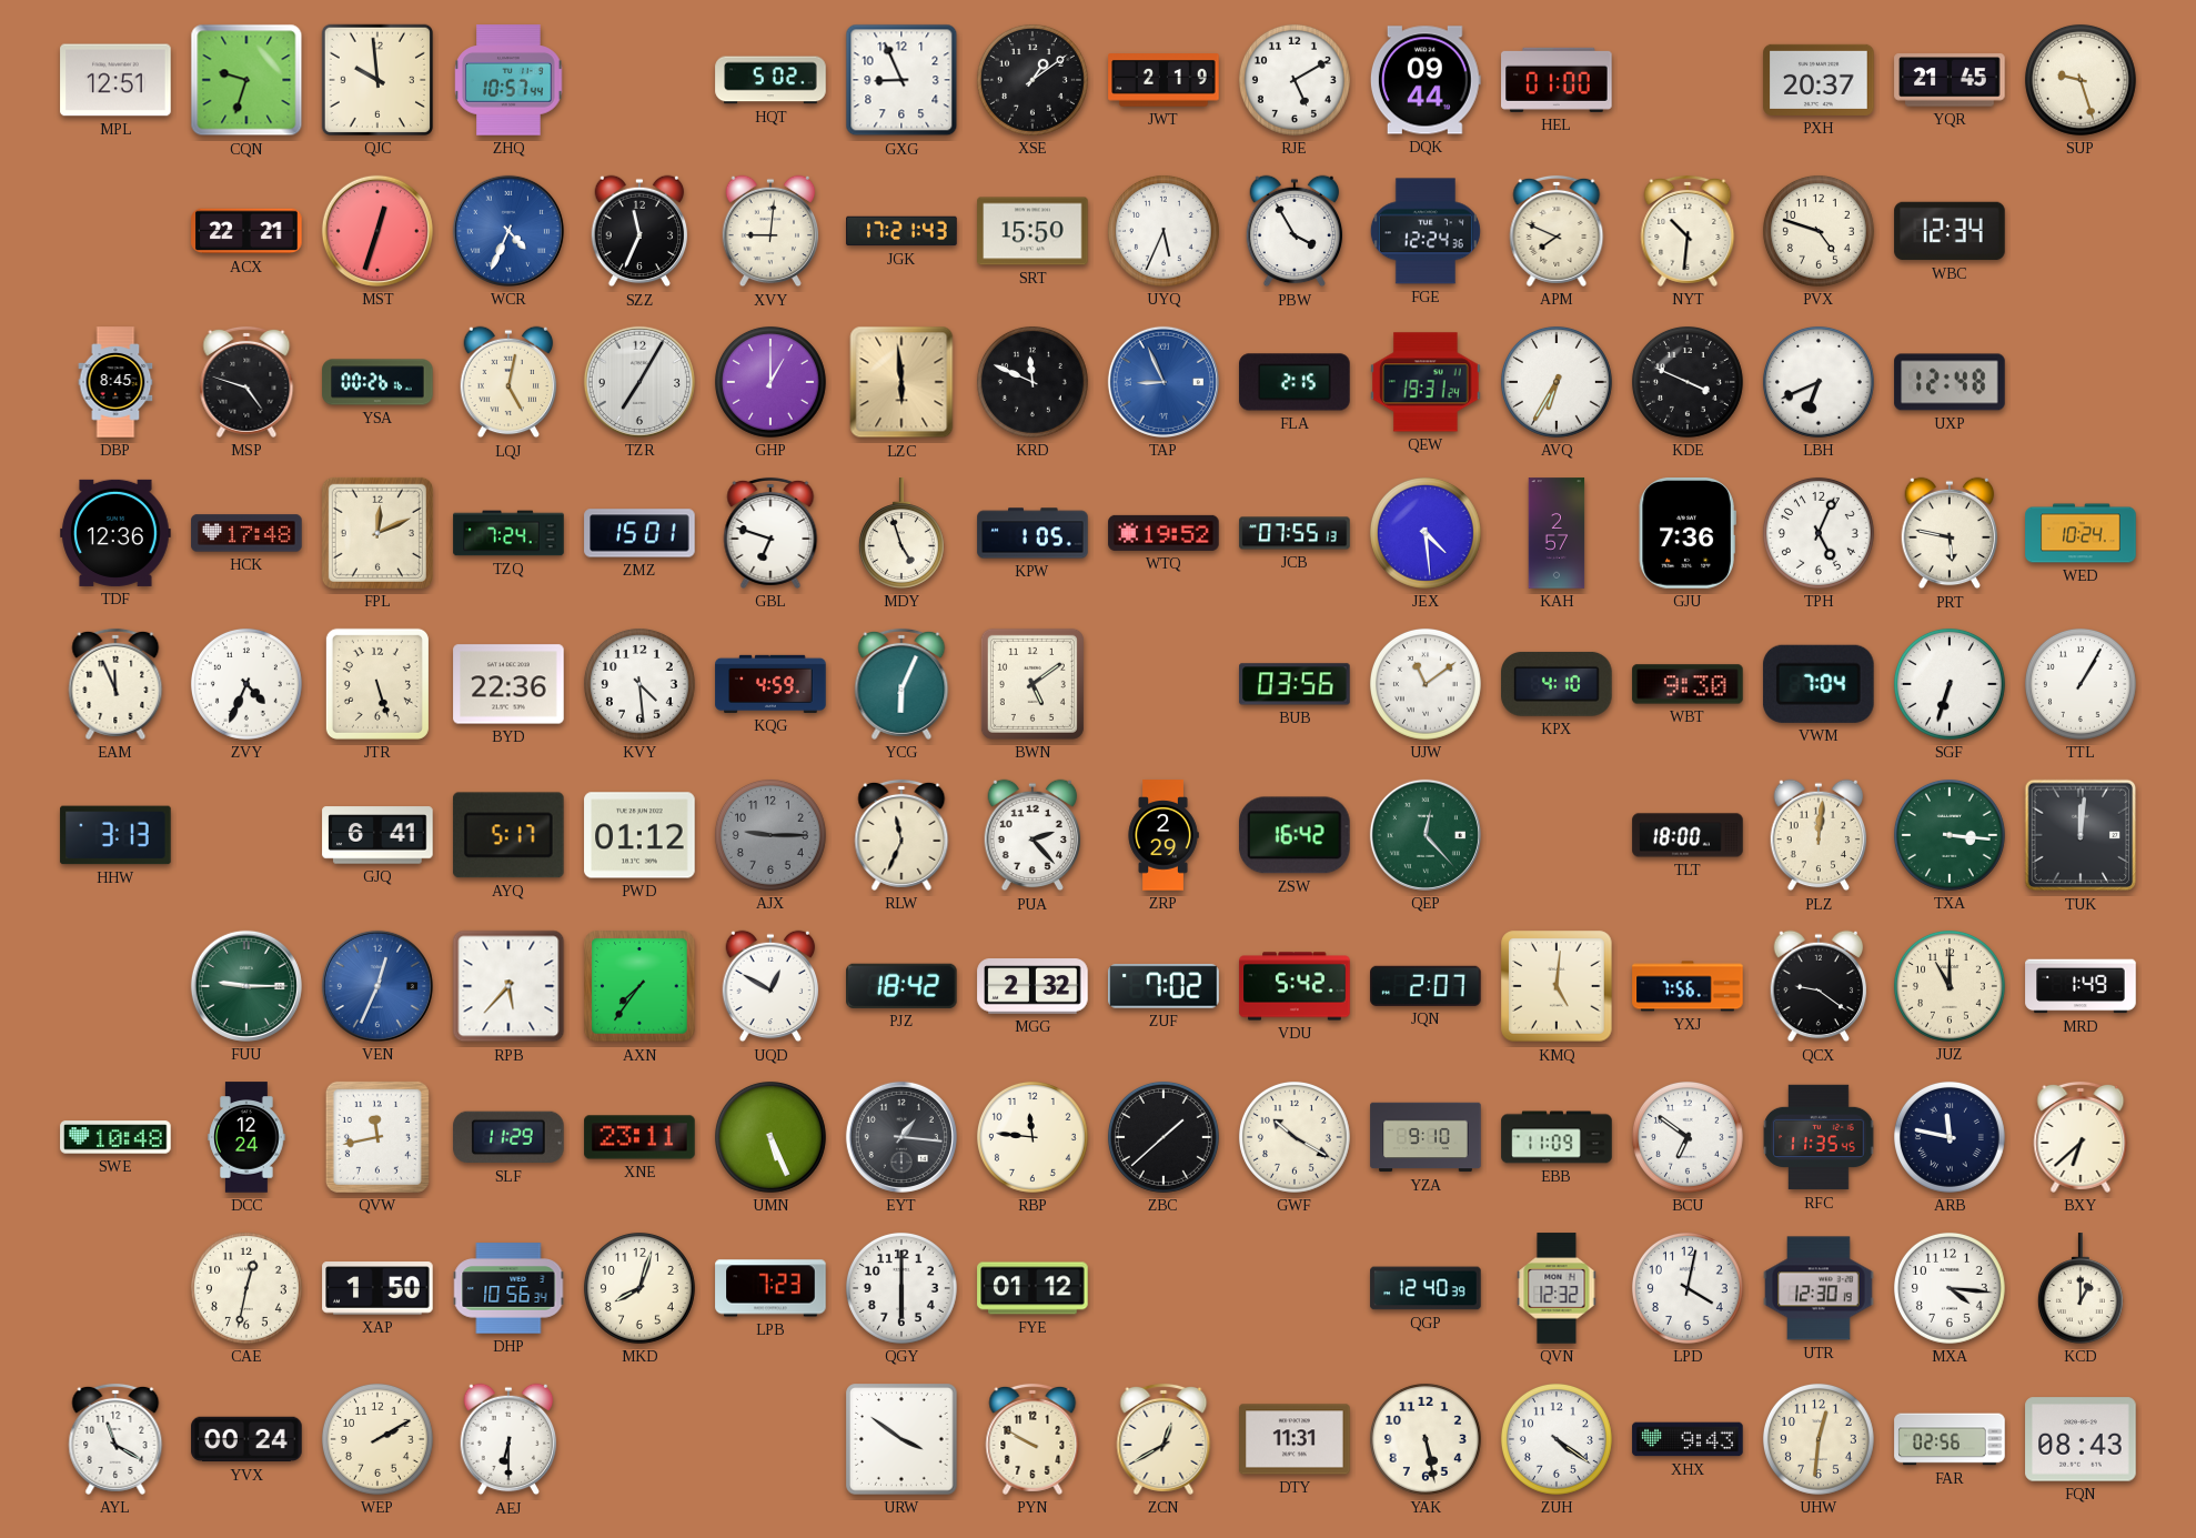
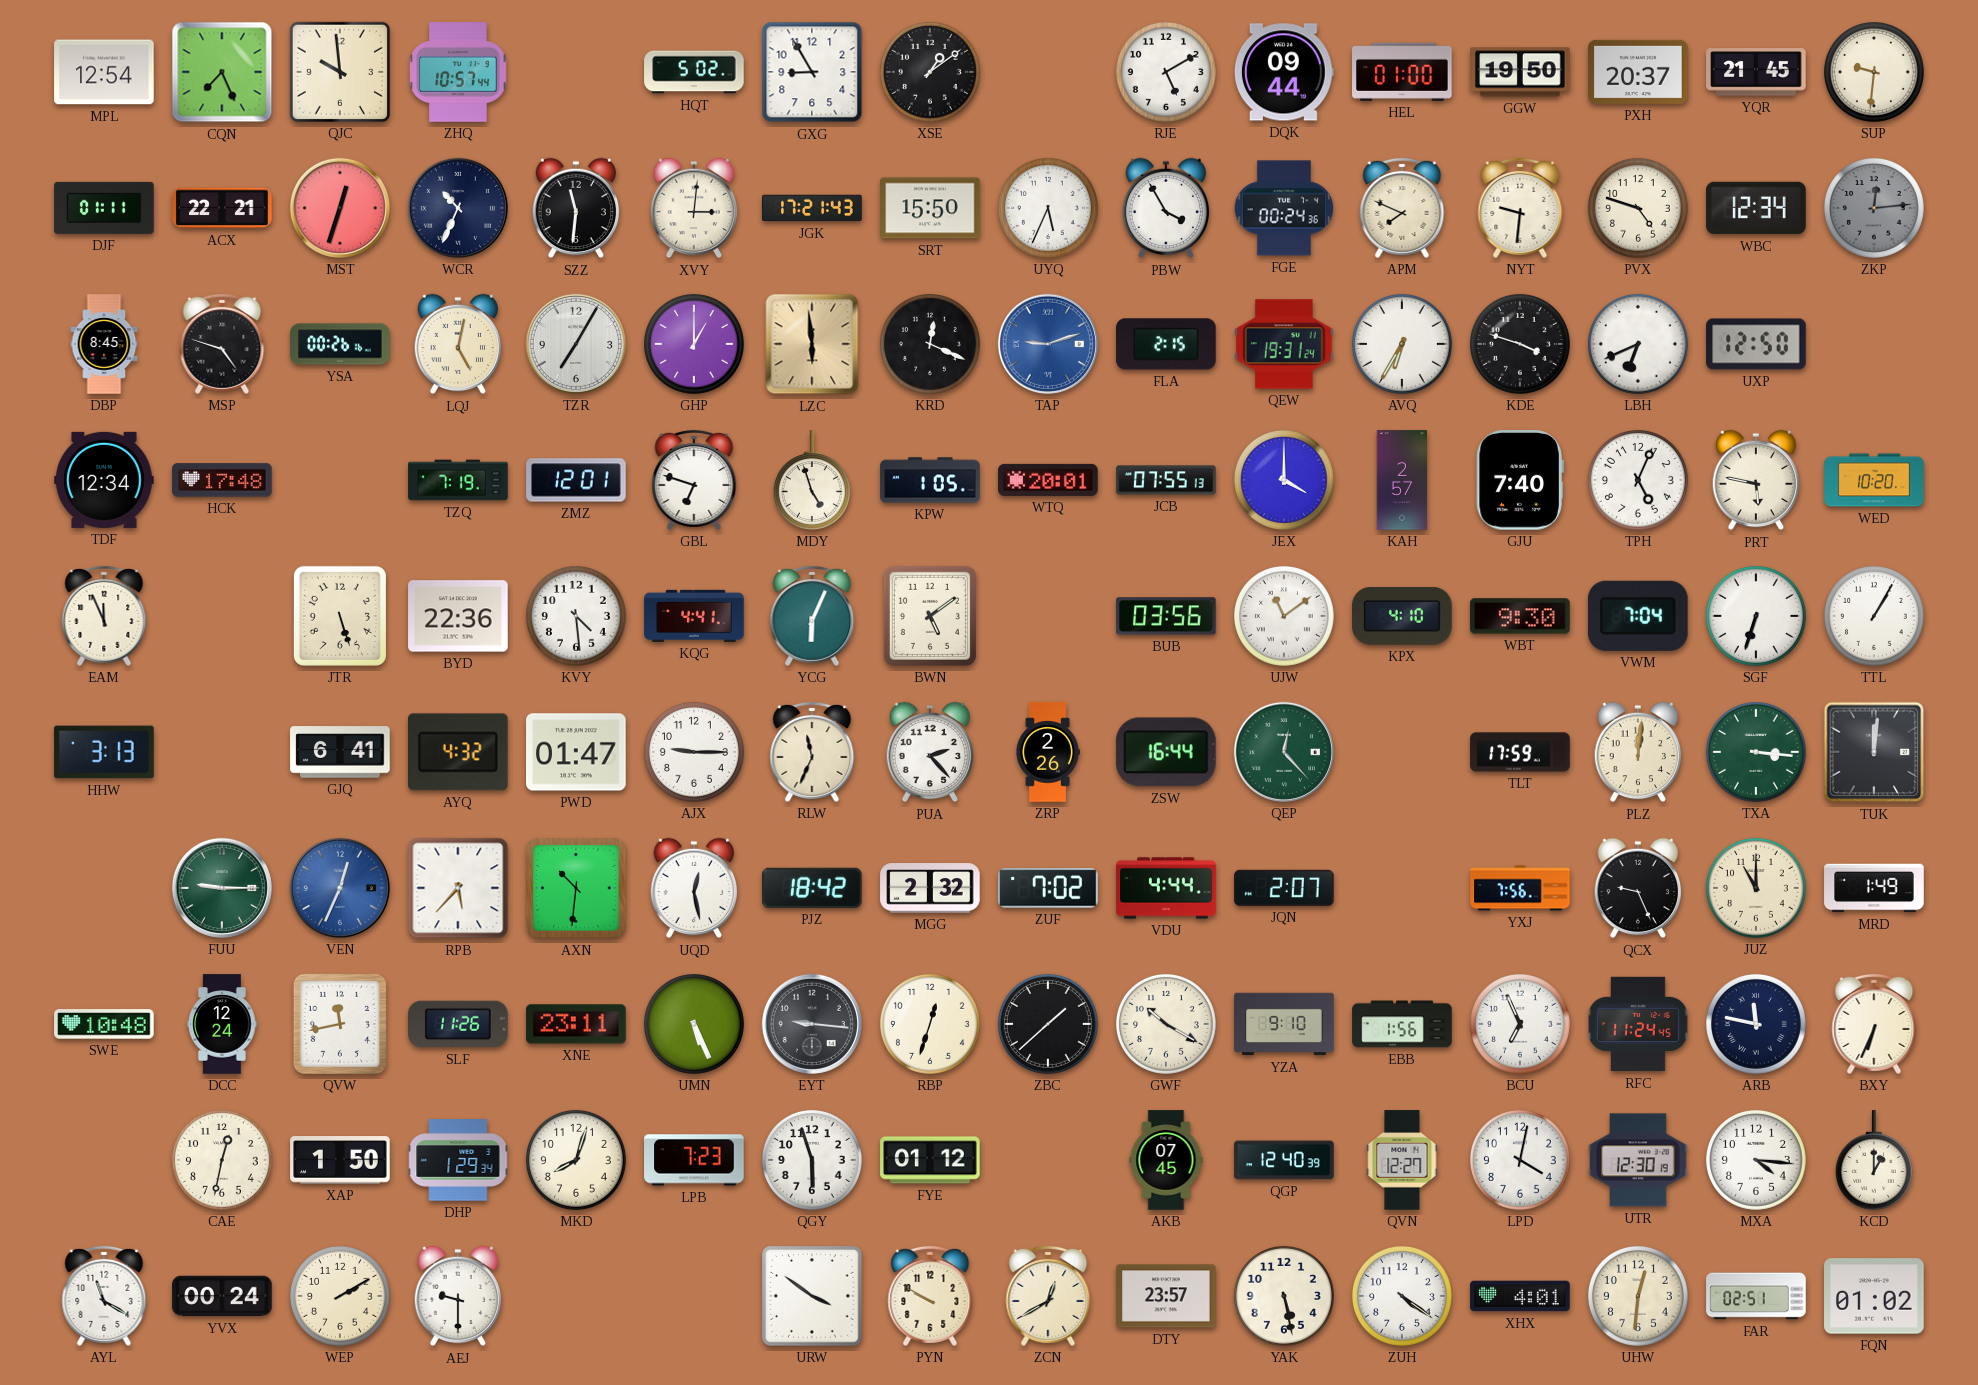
MPL: 12:51 -> 12:54 (104, 72)
CQN: 9:33 -> 7:26 (222, 72)
GXG: 8:56 -> 8:55 (812, 72)
JWT: 2:19 -> none (1164, 80)
GGW: none -> 19:50 (1520, 72)
SUP: 9:27 -> 9:31 (1874, 72)
DJF: none -> 01:11 (104, 208)
WCR: 4:34 -> 10:34 (458, 208)
WCR dial: blue -> navy (458, 208)
SZZ: 11:34 -> 11:31 (576, 208)
XVY: 9:01 -> 3:01 (694, 208)
FGE: 12:24 -> 00:24 (1284, 208)
NYT: 10:31 -> 9:31 (1520, 208)
ZKP: none -> 12:14 (1874, 208)
KRD: 11:49 -> 12:19 (930, 344)
TAP: 8:56 -> 9:12 (1048, 344)
KDE: 3:49 -> 3:48 (1520, 344)
UXP: 12:48 -> 12:50 (1756, 344)
TDF: 12:36 -> 12:34 (104, 480)
FPL: 12:11 -> none (377, 533)
TZQ: 7:24 -> 7:19 (458, 480)
ZMZ: 15:01 -> 12:01 (576, 480)
WTQ: 19:52 -> 20:01 (1048, 480)
JEX: 4:29 -> 4:00 (1284, 480)
GJU: 7:36 -> 7:40 (1520, 480)
WED: 10:24 -> 10:20 (1874, 480)
ZVY: 4:34 -> none (246, 684)
KQG: 4:59 -> 4:41 (694, 616)
AYQ: 5:17 -> 4:32 (458, 752)
PWD: 01:12 -> 01:47 (576, 752)
AJX dial: grey -> white (694, 752)
ZRP: 2:29 -> 2:26 (1048, 752)
ZSW: 16:42 -> 16:44 (1167, 752)
TLT: 18:00 -> 17:59 (1520, 752)
AXN: 7:36 -> 10:31 (576, 888)
UQD: 12:50 -> 12:28 (694, 888)
VDU: 5:42 -> 4:44 (1166, 888)
KMQ: 5:01 -> none (1557, 986)
QCX: 9:21 -> 9:26 (1638, 888)
SLF: 11:29 -> 11:26 (458, 1024)
EYT: 1:16 -> 9:16 (812, 1024)
RBP: 11:46 -> 12:33 (930, 1024)
EBB: 11:09 -> 1:56 (1402, 1024)
BCU: 6:51 -> 6:56 (1520, 1024)
RFC: 11:35 -> 11:24 (1638, 1024)
BXY: 6:38 -> 6:34 (1874, 1024)
DHP: 10:56 -> 1:29 (458, 1160)
QGY: 6:00 -> 5:57 (812, 1160)
AKB: none -> 07:45 (1166, 1160)
QVN: 12:32 -> 12:27 (1402, 1160)
AEJ: 6:30 -> 9:30 (458, 1296)
DTY: 11:31 -> 23:57 (1166, 1296)
XHX: 9:43 -> 4:01 (1520, 1296)
FAR: 02:56 -> 02:51 (1756, 1296)
FQN: 08:43 -> 01:02 (1874, 1296)
